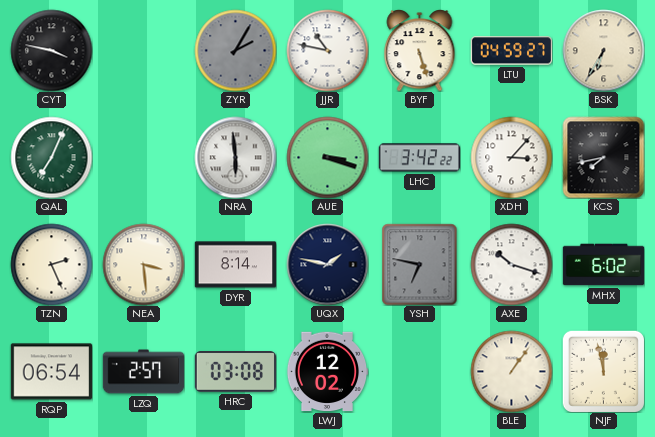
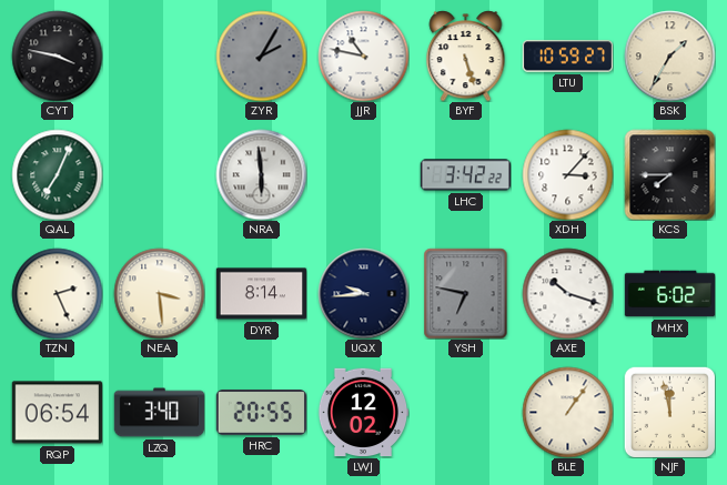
LTU: 04:59 -> 10:59 (567, 57)
BSK: 6:35 -> 1:35 (669, 55)
AUE: 3:18 -> none (327, 157)
KCS: 7:43 -> 7:45 (669, 174)
UQX: 1:47 -> 9:44 (363, 293)
LZQ: 2:57 -> 3:40 (159, 413)
HRC: 03:08 -> 20:55 (261, 413)
